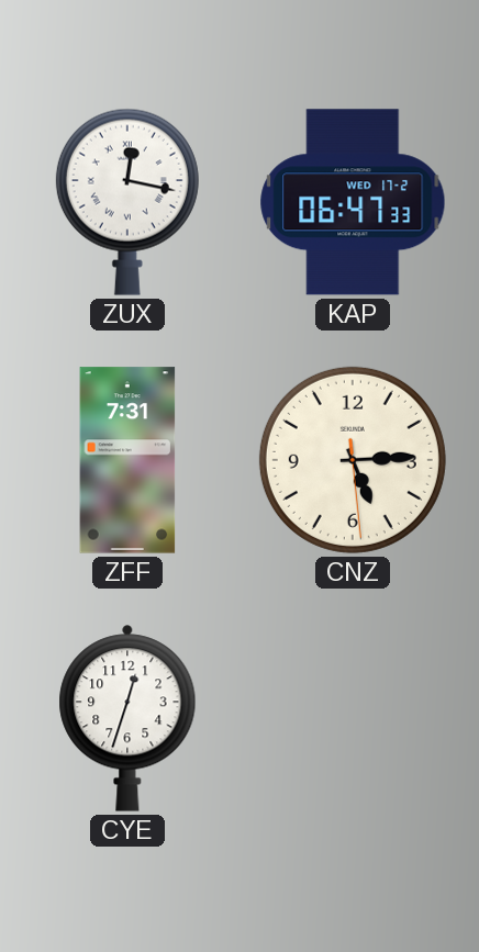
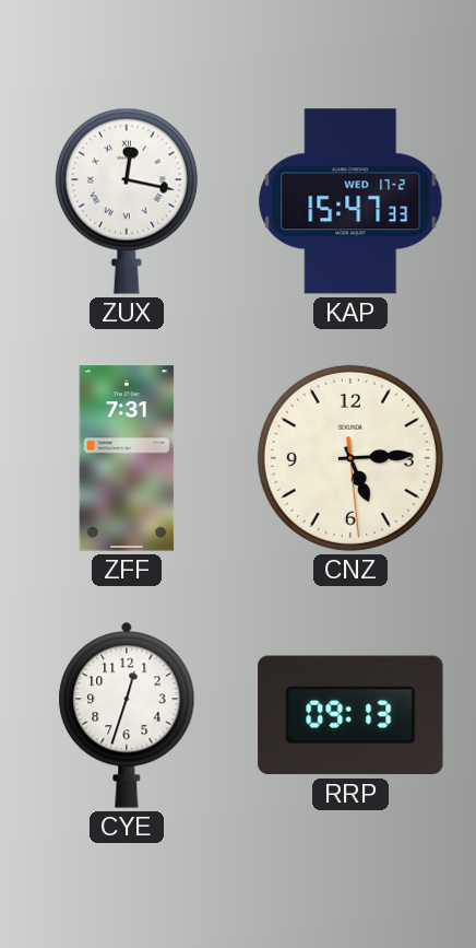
KAP: 06:47 -> 15:47 (350, 201)
RRP: none -> 09:13 (350, 715)
